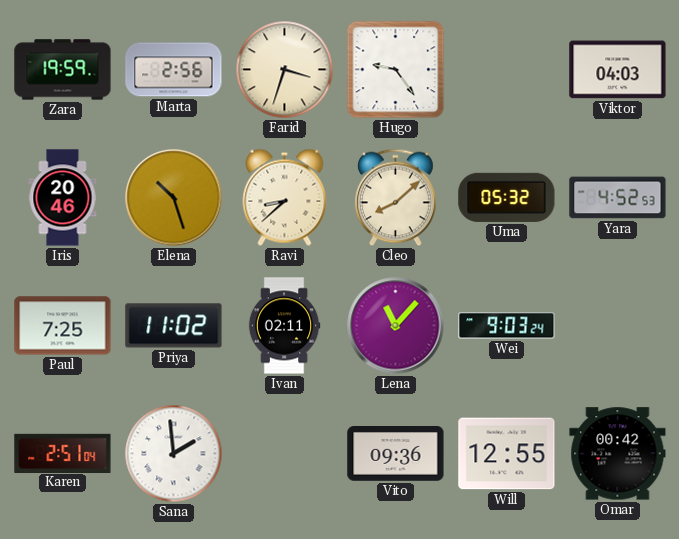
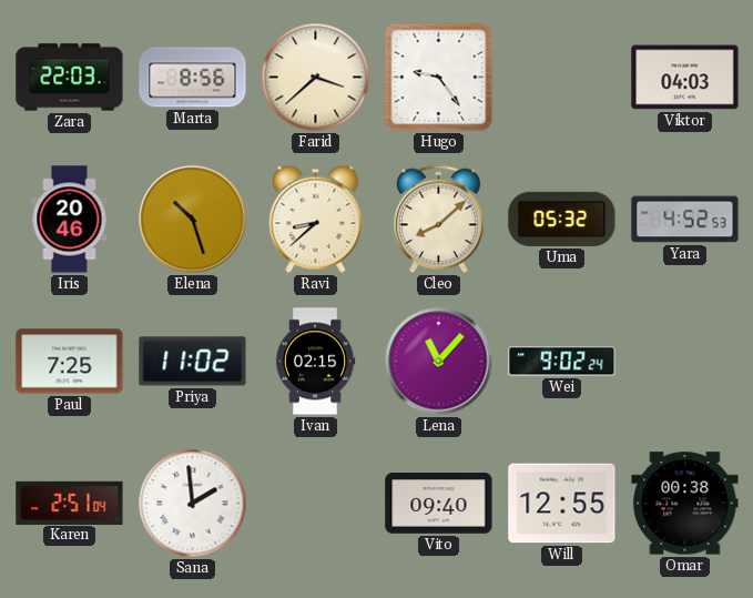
Zara: 19:59 -> 22:03 (70, 78)
Marta: 2:56 -> 8:56 (193, 78)
Farid: 3:33 -> 3:38 (316, 78)
Ivan: 02:11 -> 02:15 (315, 362)
Wei: 9:03 -> 9:02 (562, 362)
Vito: 09:36 -> 09:40 (439, 504)
Omar: 00:42 -> 00:38 (685, 504)
